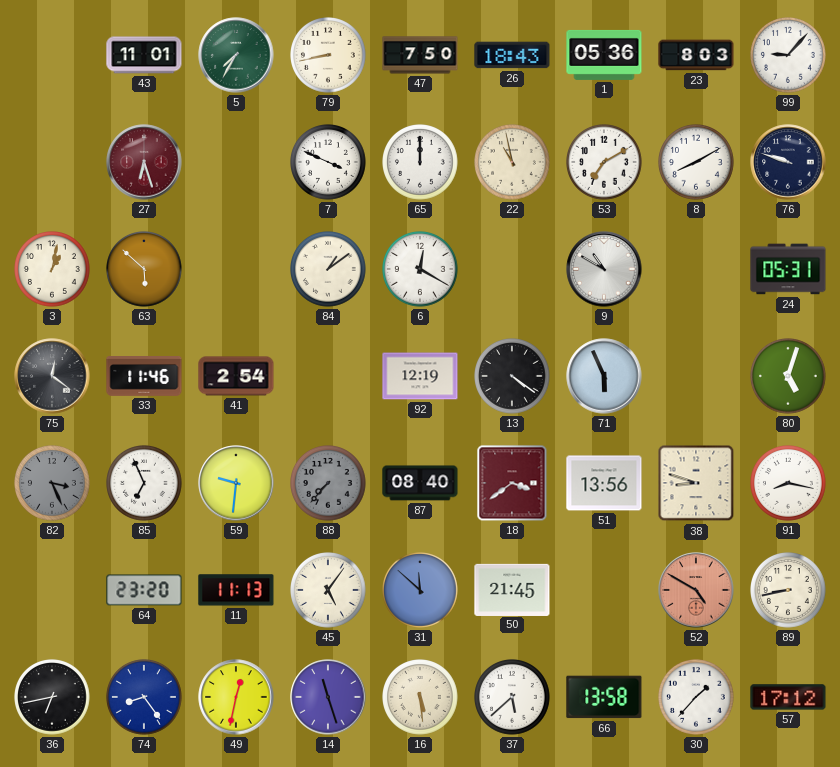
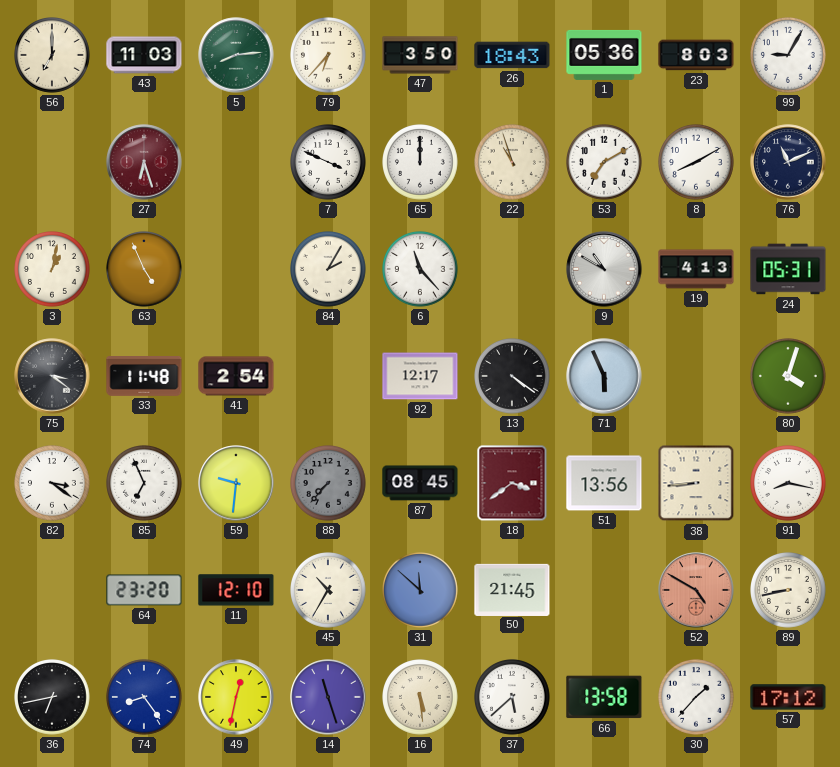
56: none -> 7:00 (53, 56)
43: 11:01 -> 11:03 (144, 55)
5: 7:35 -> 8:14 (236, 55)
79: 8:43 -> 6:37 (329, 56)
47: 7:50 -> 3:50 (420, 55)
99: 9:07 -> 9:05 (789, 56)
22: 10:58 -> 10:57 (513, 163)
76: 9:48 -> 11:11 (788, 162)
63: 5:52 -> 4:56 (145, 270)
84: 1:09 -> 2:05 (329, 270)
6: 12:20 -> 11:23 (421, 270)
19: none -> 4:13 (696, 269)
75: 12:21 -> 3:21 (52, 376)
33: 11:46 -> 11:48 (144, 377)
92: 12:19 -> 12:17 (420, 376)
80: 5:03 -> 4:03 (789, 377)
82: 3:26 -> 3:21 (53, 484)
82 dial: grey -> white (53, 484)
87: 08:40 -> 08:45 (420, 483)
38: 8:48 -> 8:44 (696, 483)
11: 11:13 -> 12:10 (236, 590)
45: 5:06 -> 10:35 (329, 591)
